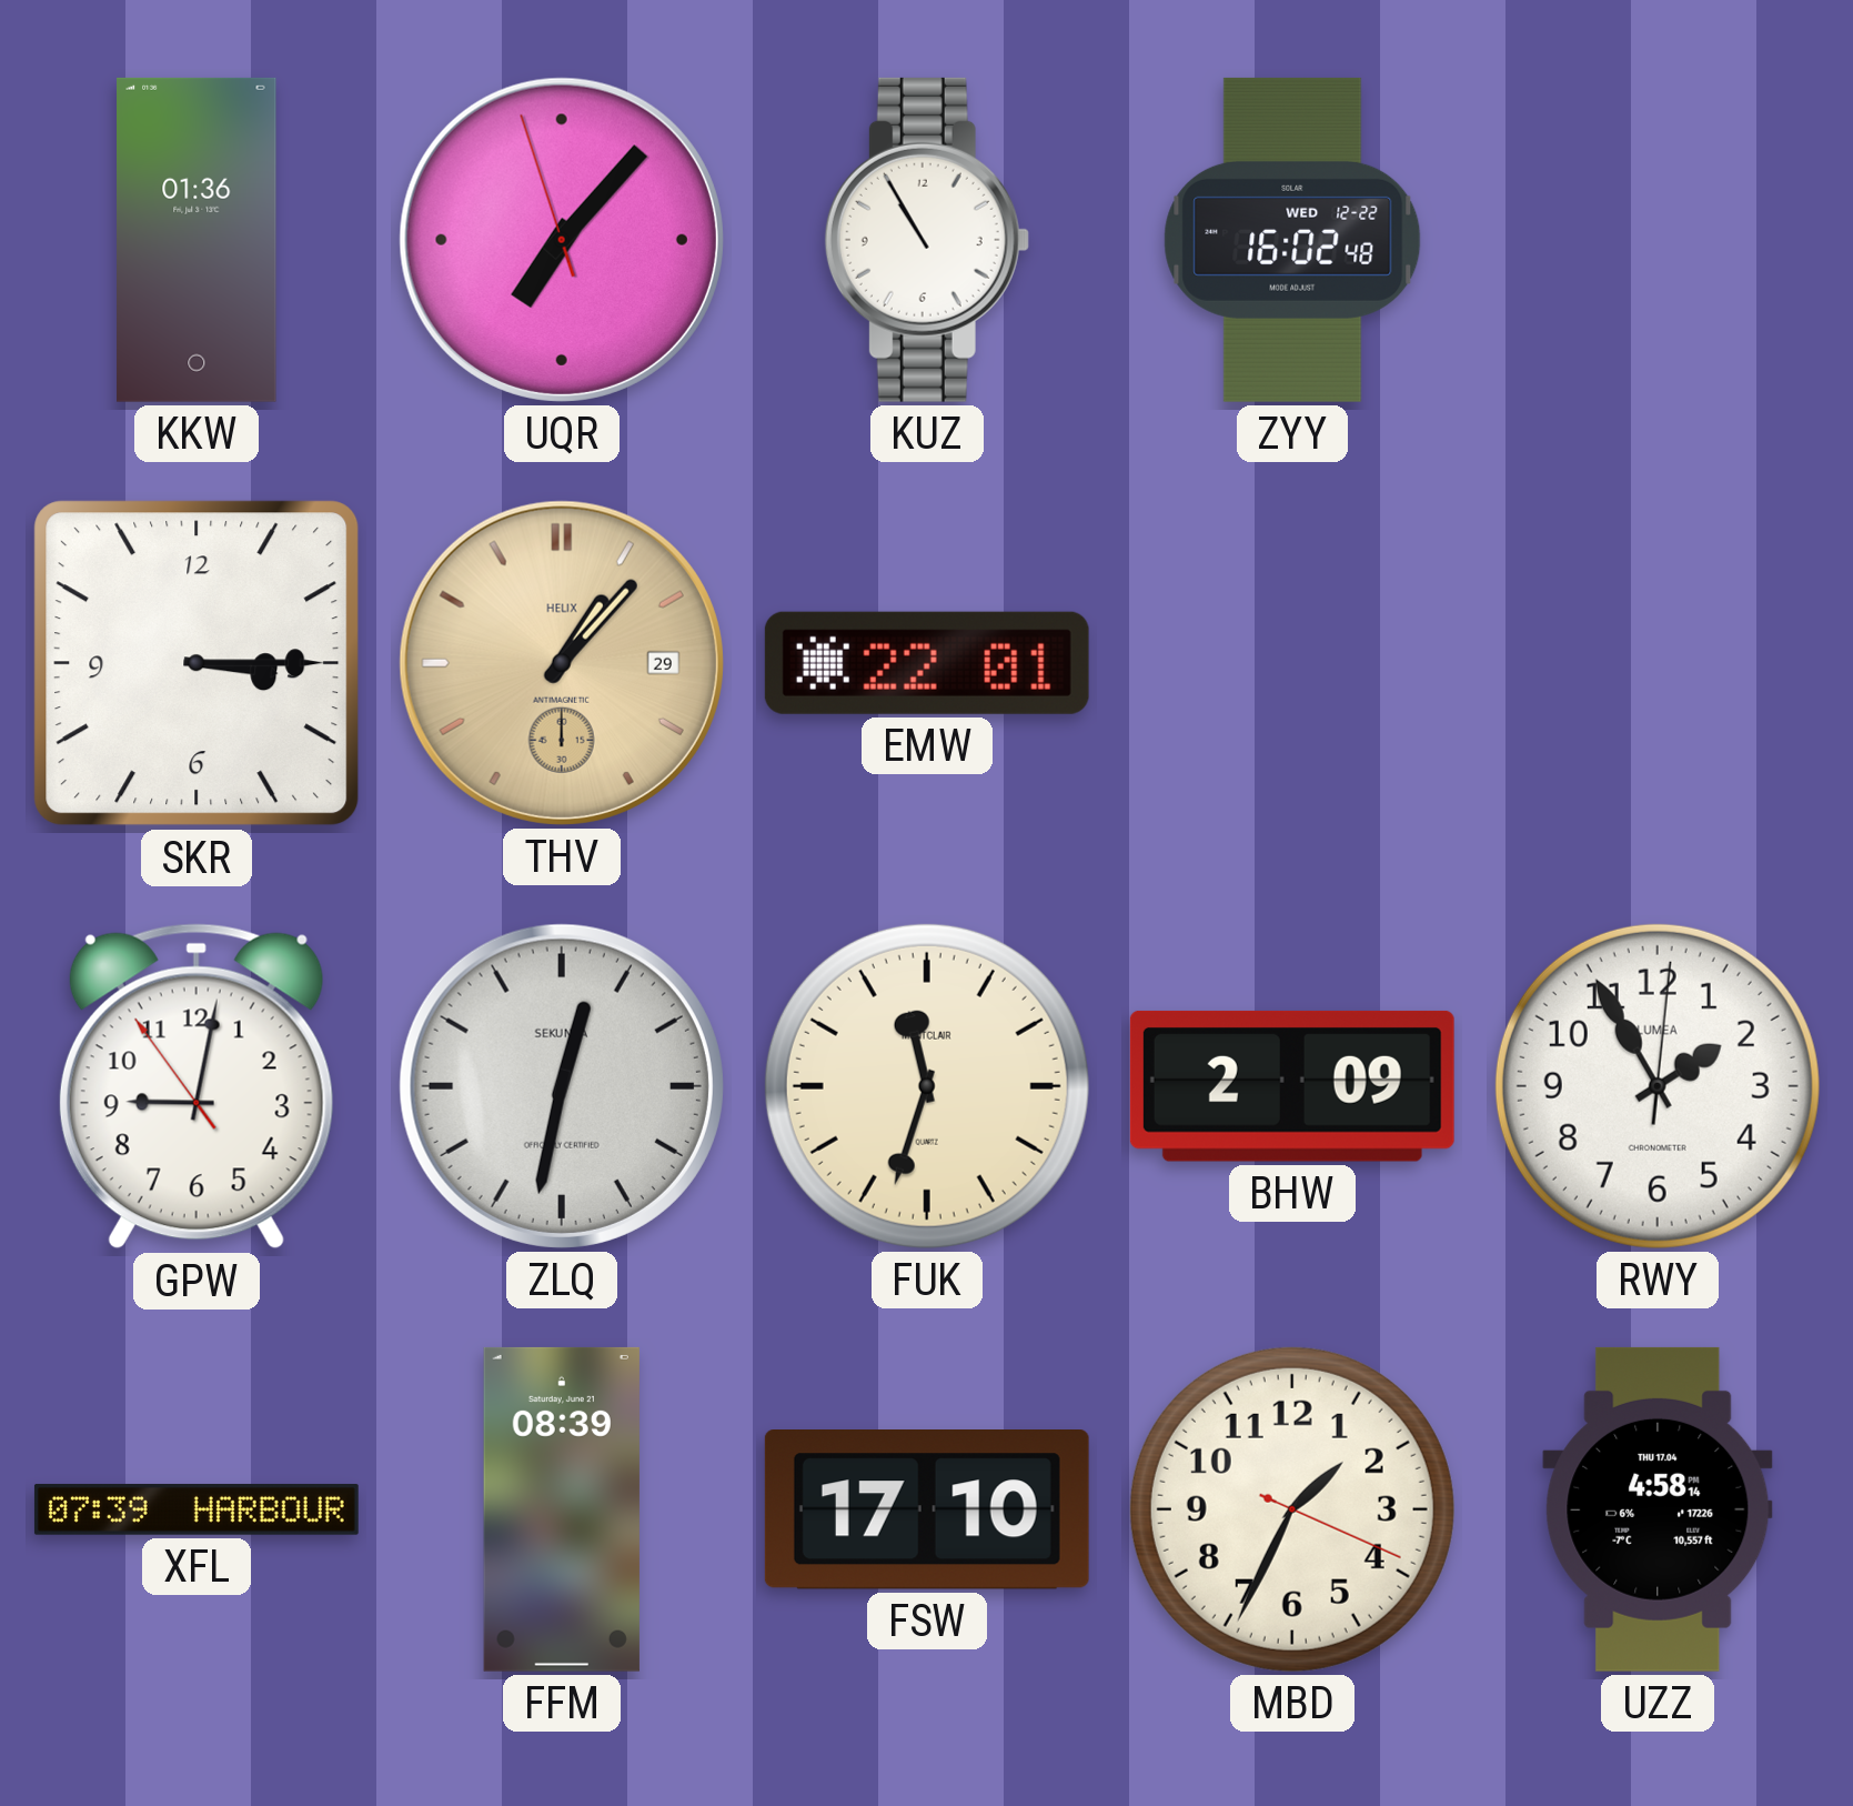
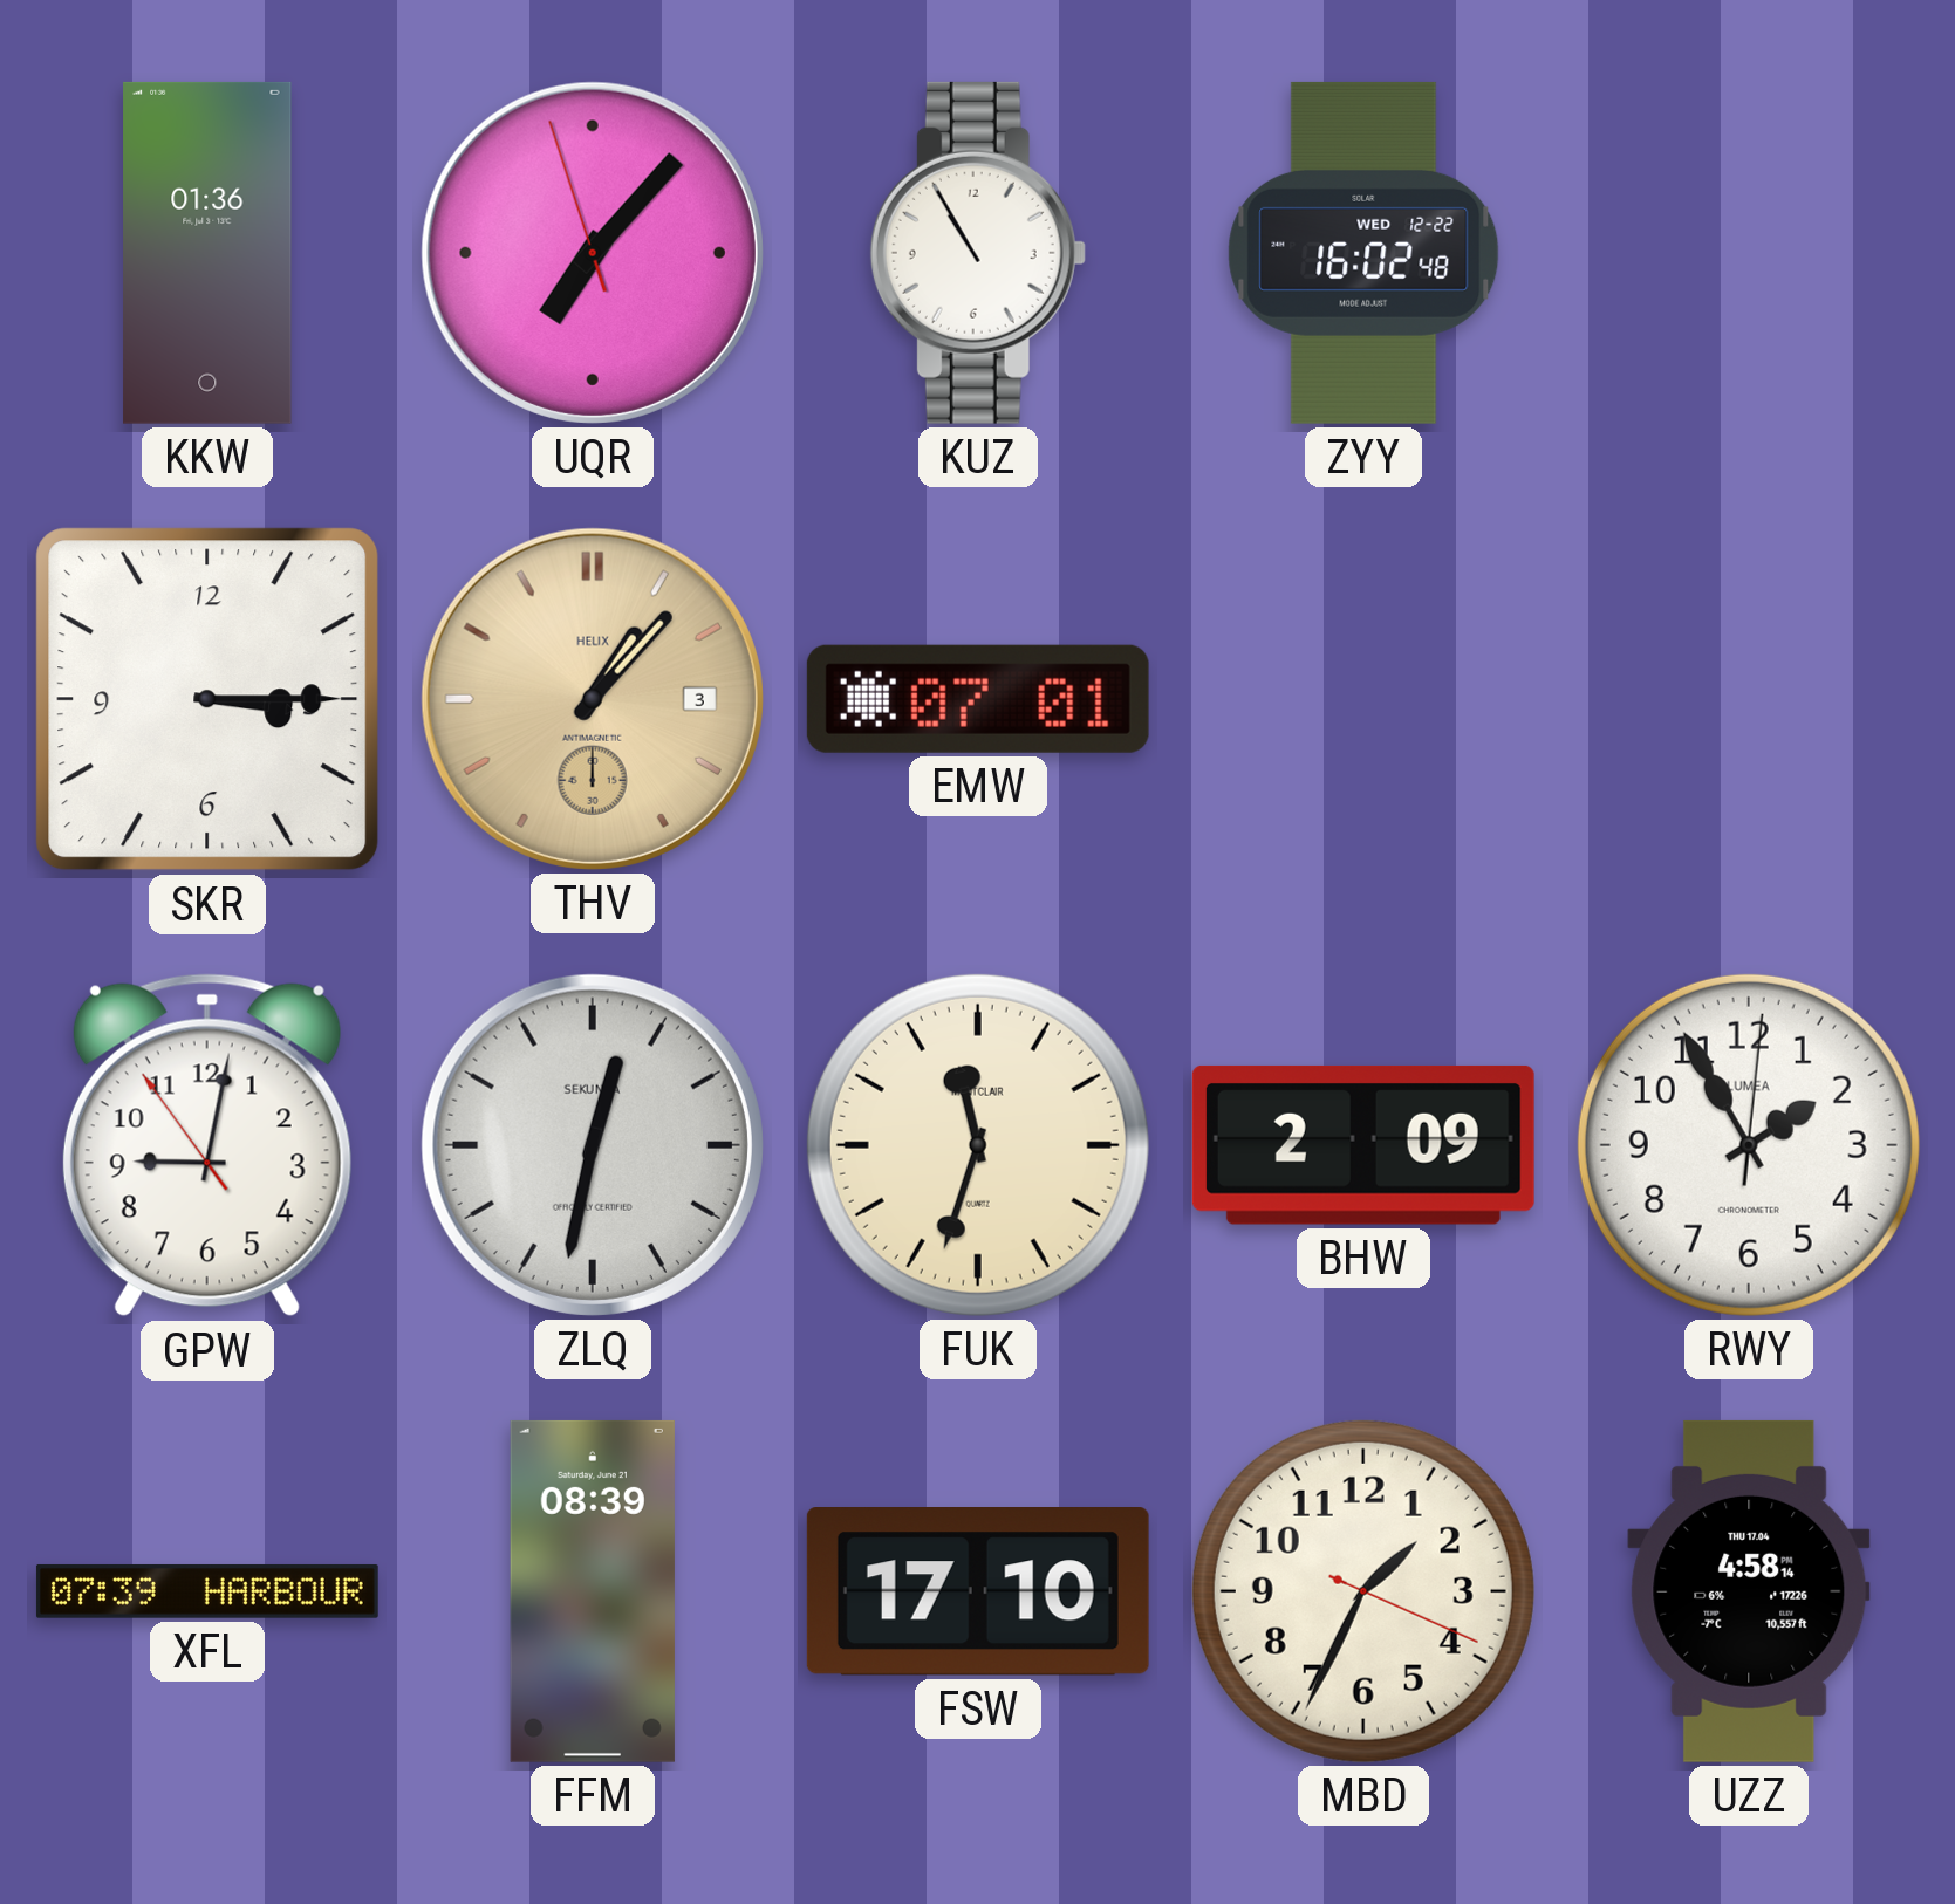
THV date: 29 -> 3 (593, 699)
EMW: 22:01 -> 07:01 (978, 699)
